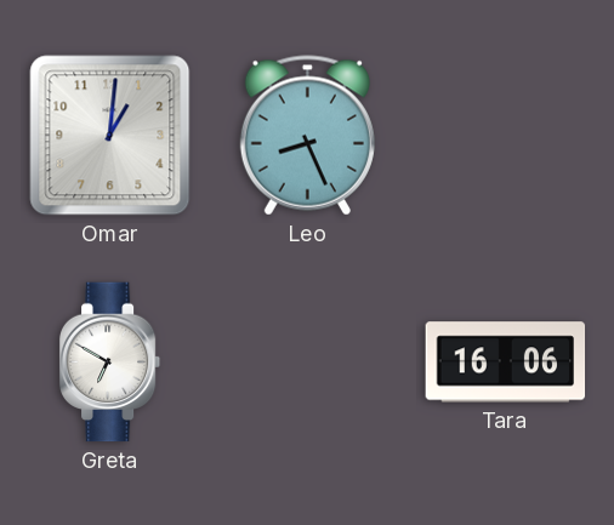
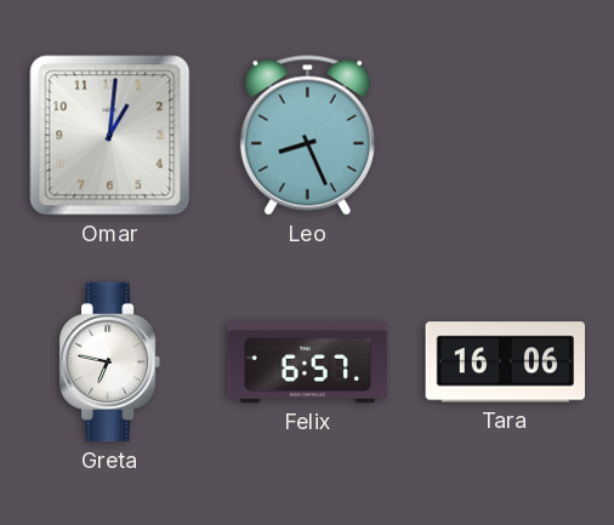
Greta: 6:50 -> 6:47 (110, 363)
Felix: none -> 6:57 (308, 363)
